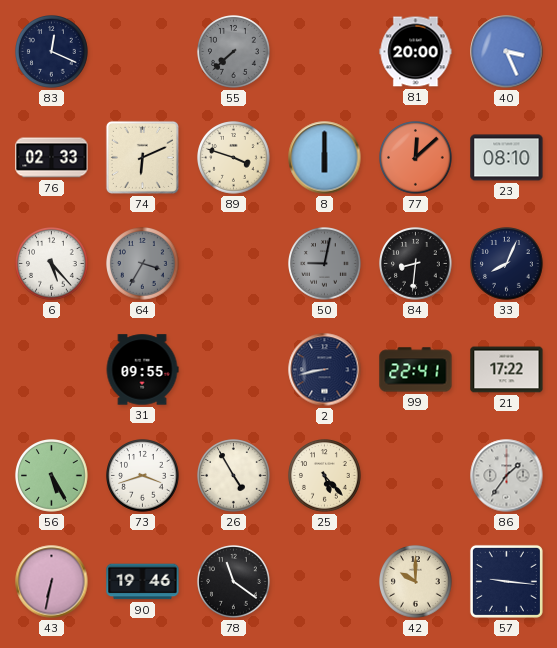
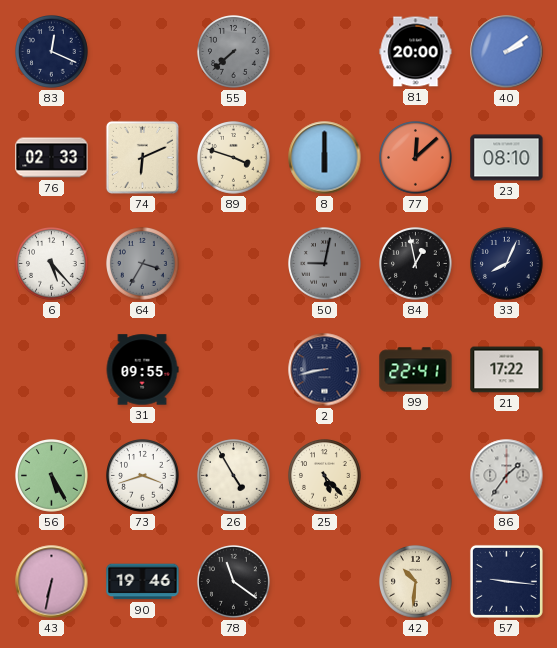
40: 3:26 -> 2:09 (507, 52)
84: 8:31 -> 12:58 (416, 264)
42: 10:00 -> 10:31 (416, 582)
